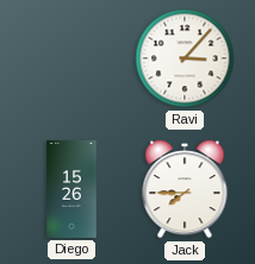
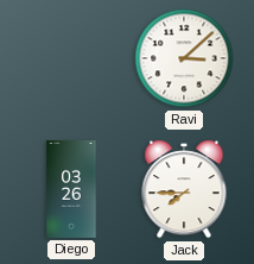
Ravi: 3:07 -> 3:08 (184, 58)
Diego: 15:26 -> 03:26 (71, 189)
